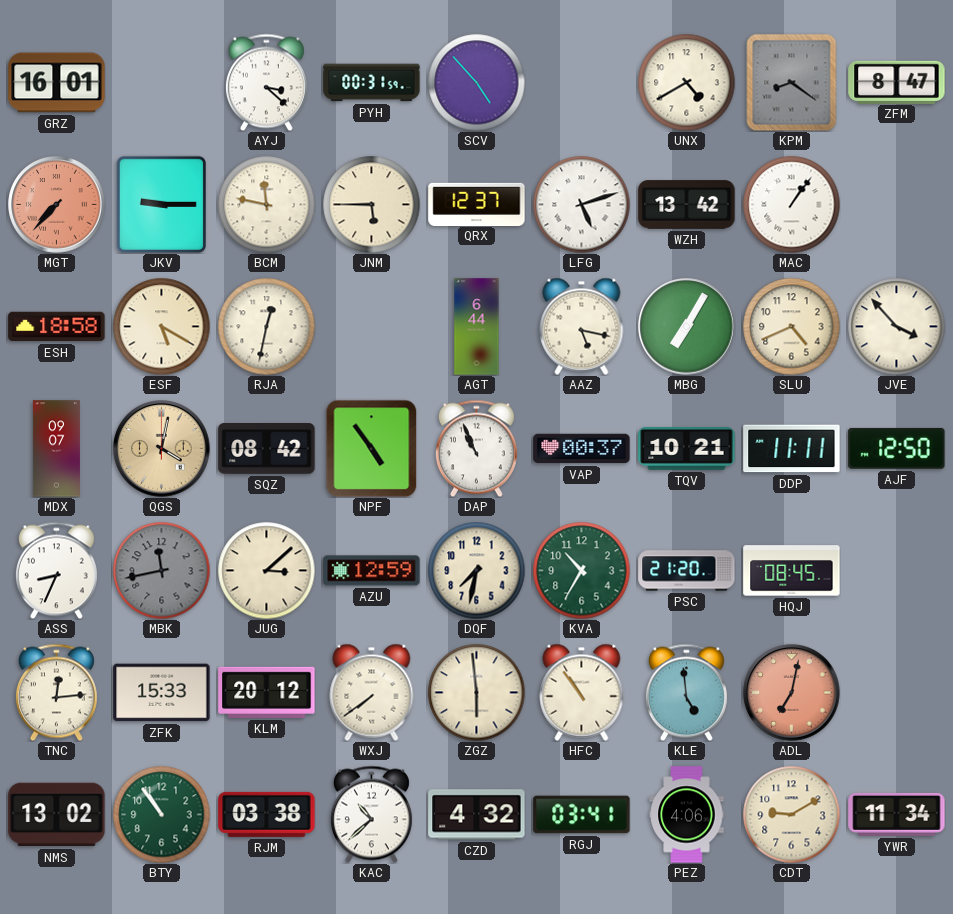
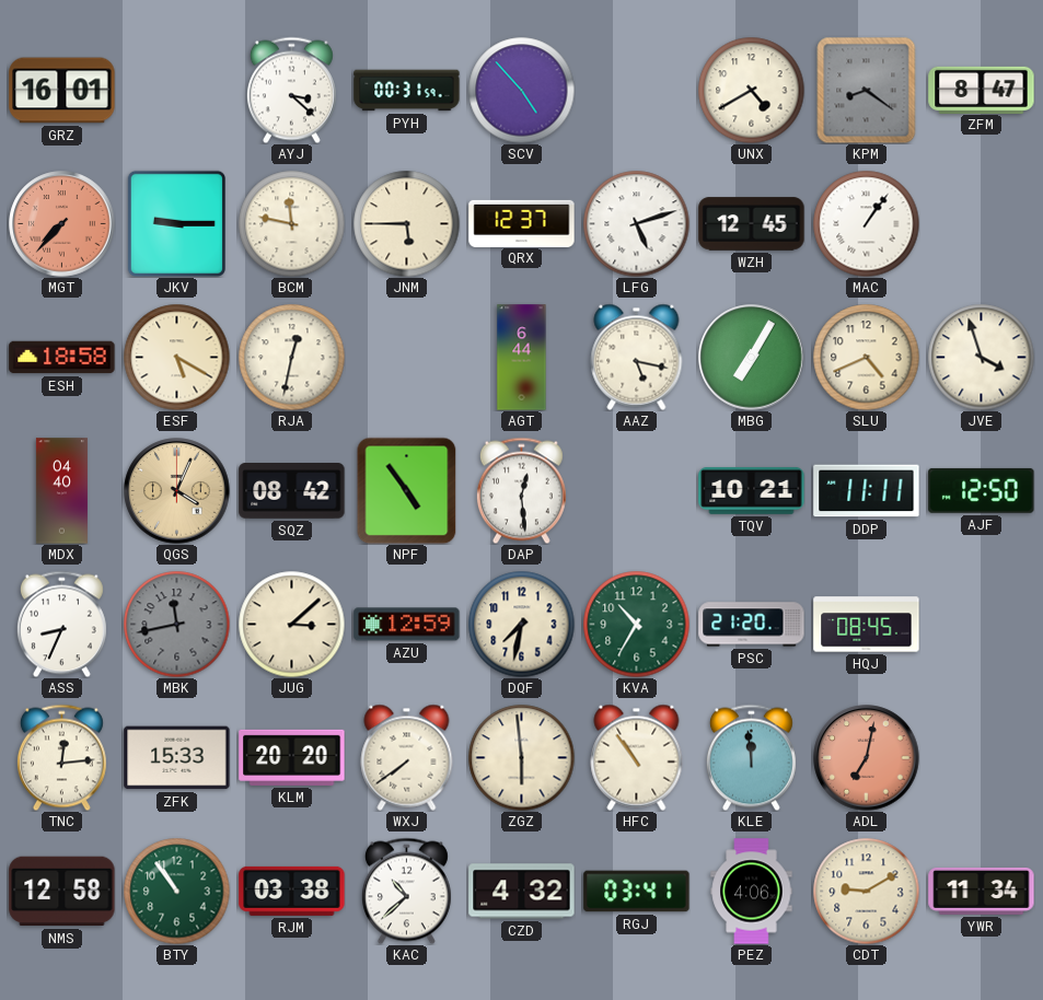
WZH: 13:42 -> 12:45 (752, 224)
JVE: 3:53 -> 3:57 (981, 357)
MDX: 09:07 -> 04:40 (61, 491)
QGS: 4:02 -> 4:04 (177, 491)
DAP: 10:56 -> 12:29 (521, 490)
VAP: 00:37 -> none (582, 449)
KLM: 20:12 -> 20:20 (292, 757)
KLE: 4:59 -> 11:59 (751, 757)
NMS: 13:02 -> 12:58 (62, 892)
